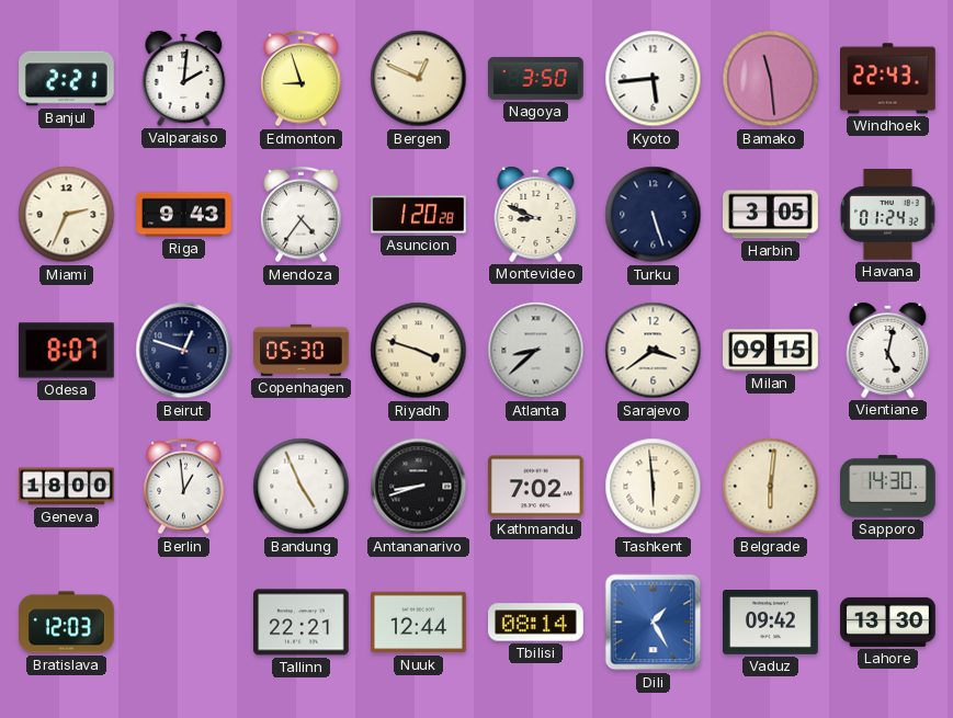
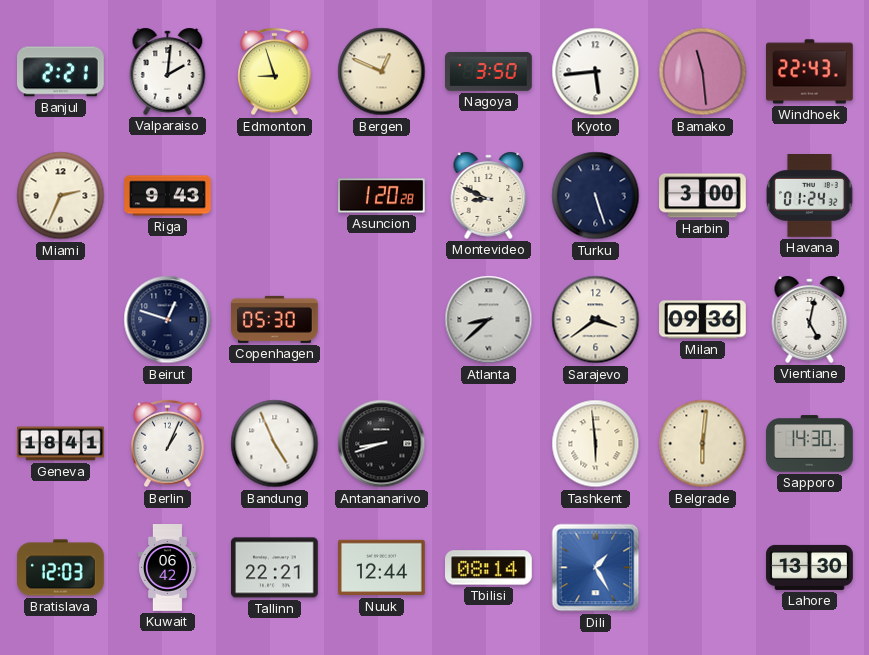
Mendoza: 4:36 -> none (302, 215)
Harbin: 3:05 -> 3:00 (703, 196)
Odesa: 8:07 -> none (67, 351)
Riyadh: 3:48 -> none (419, 351)
Milan: 09:15 -> 09:36 (703, 320)
Geneva: 18:00 -> 18:41 (61, 444)
Berlin: 12:59 -> 1:04 (168, 444)
Kathmandu: 7:02 -> none (536, 487)
Kuwait: none -> 06:42 (168, 568)
Vaduz: 09:42 -> none (771, 623)
